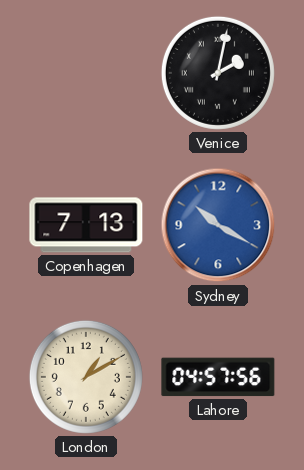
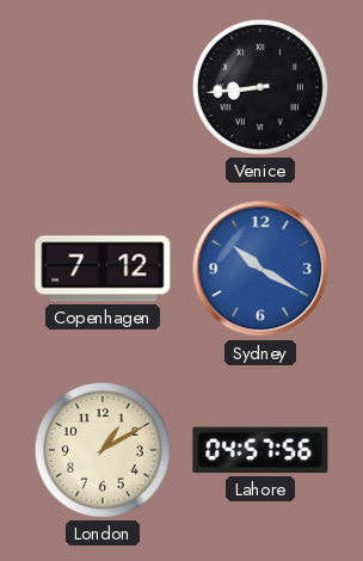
Venice: 2:02 -> 8:44 (260, 87)
Copenhagen: 7:13 -> 7:12 (103, 269)
